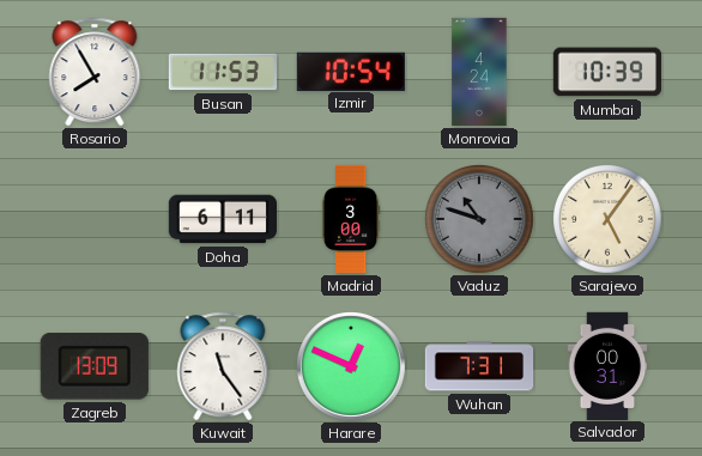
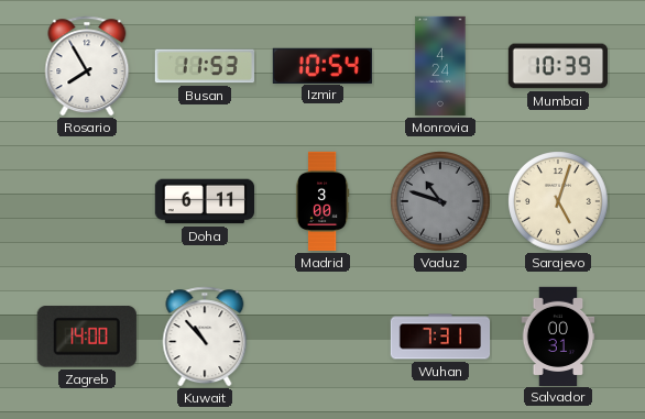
Sarajevo: 5:06 -> 5:03 (559, 202)
Zagreb: 13:09 -> 14:00 (87, 338)
Kuwait: 11:24 -> 10:53 (205, 337)
Harare: 12:49 -> none (352, 367)
